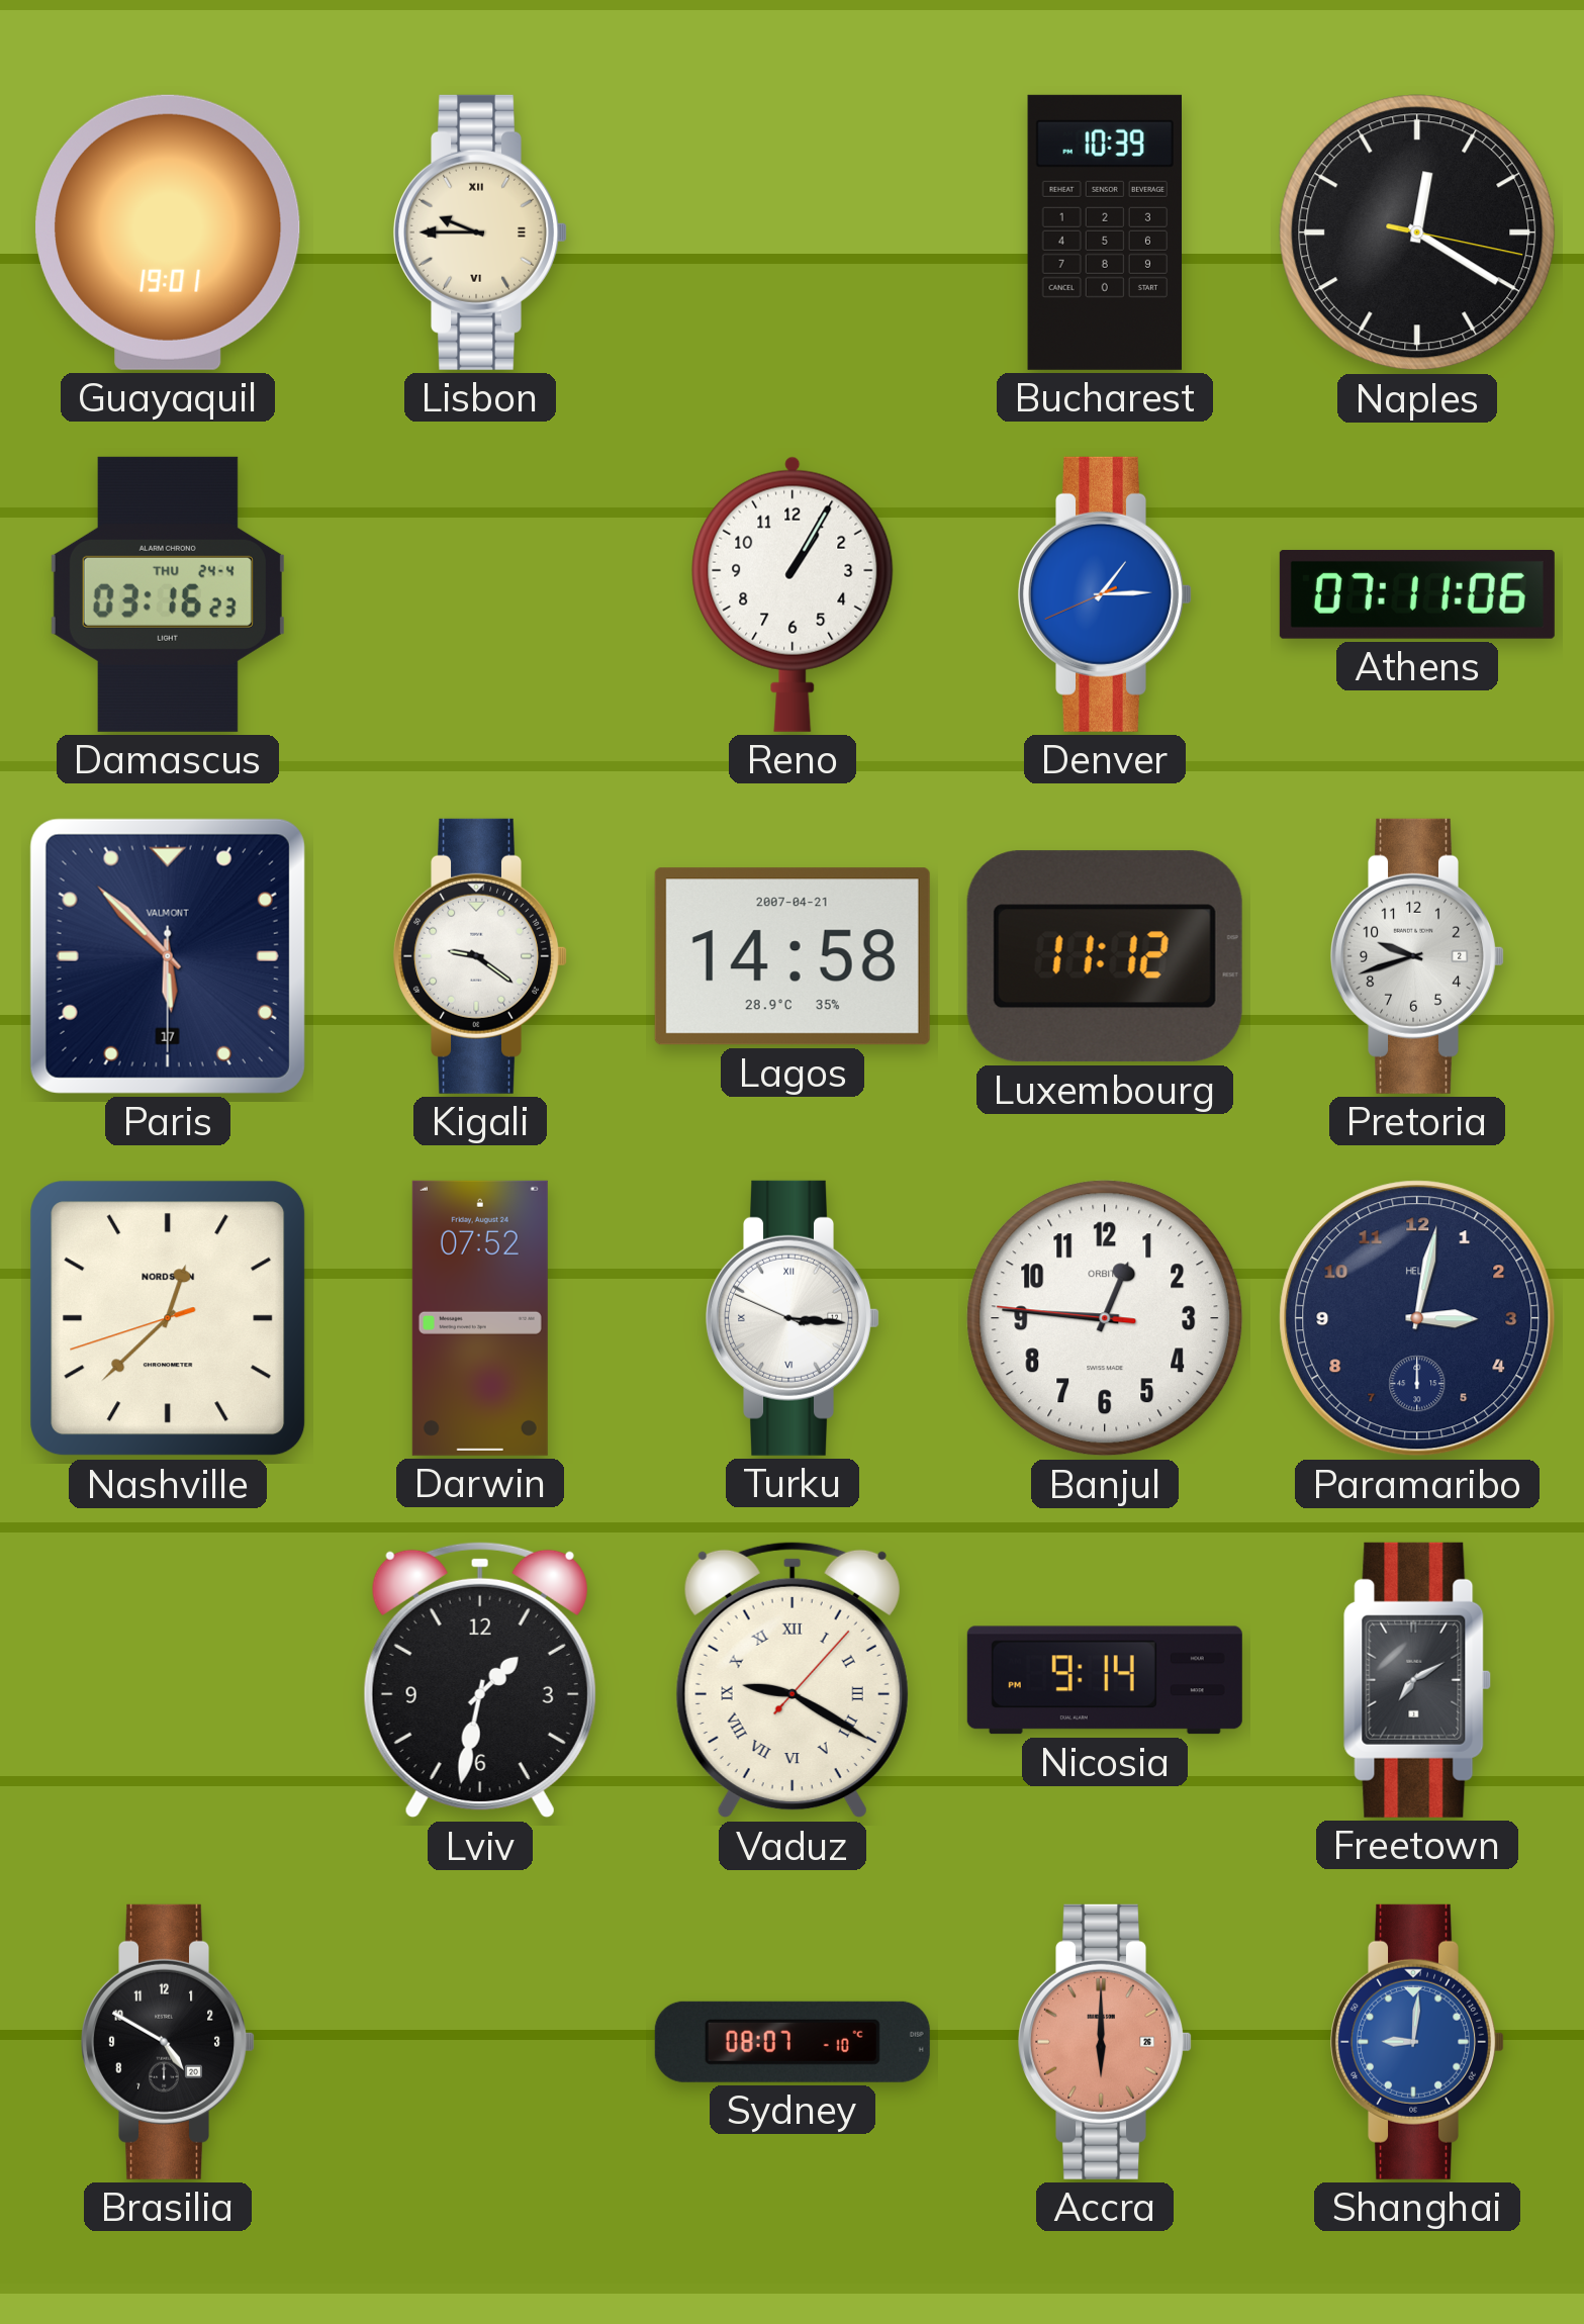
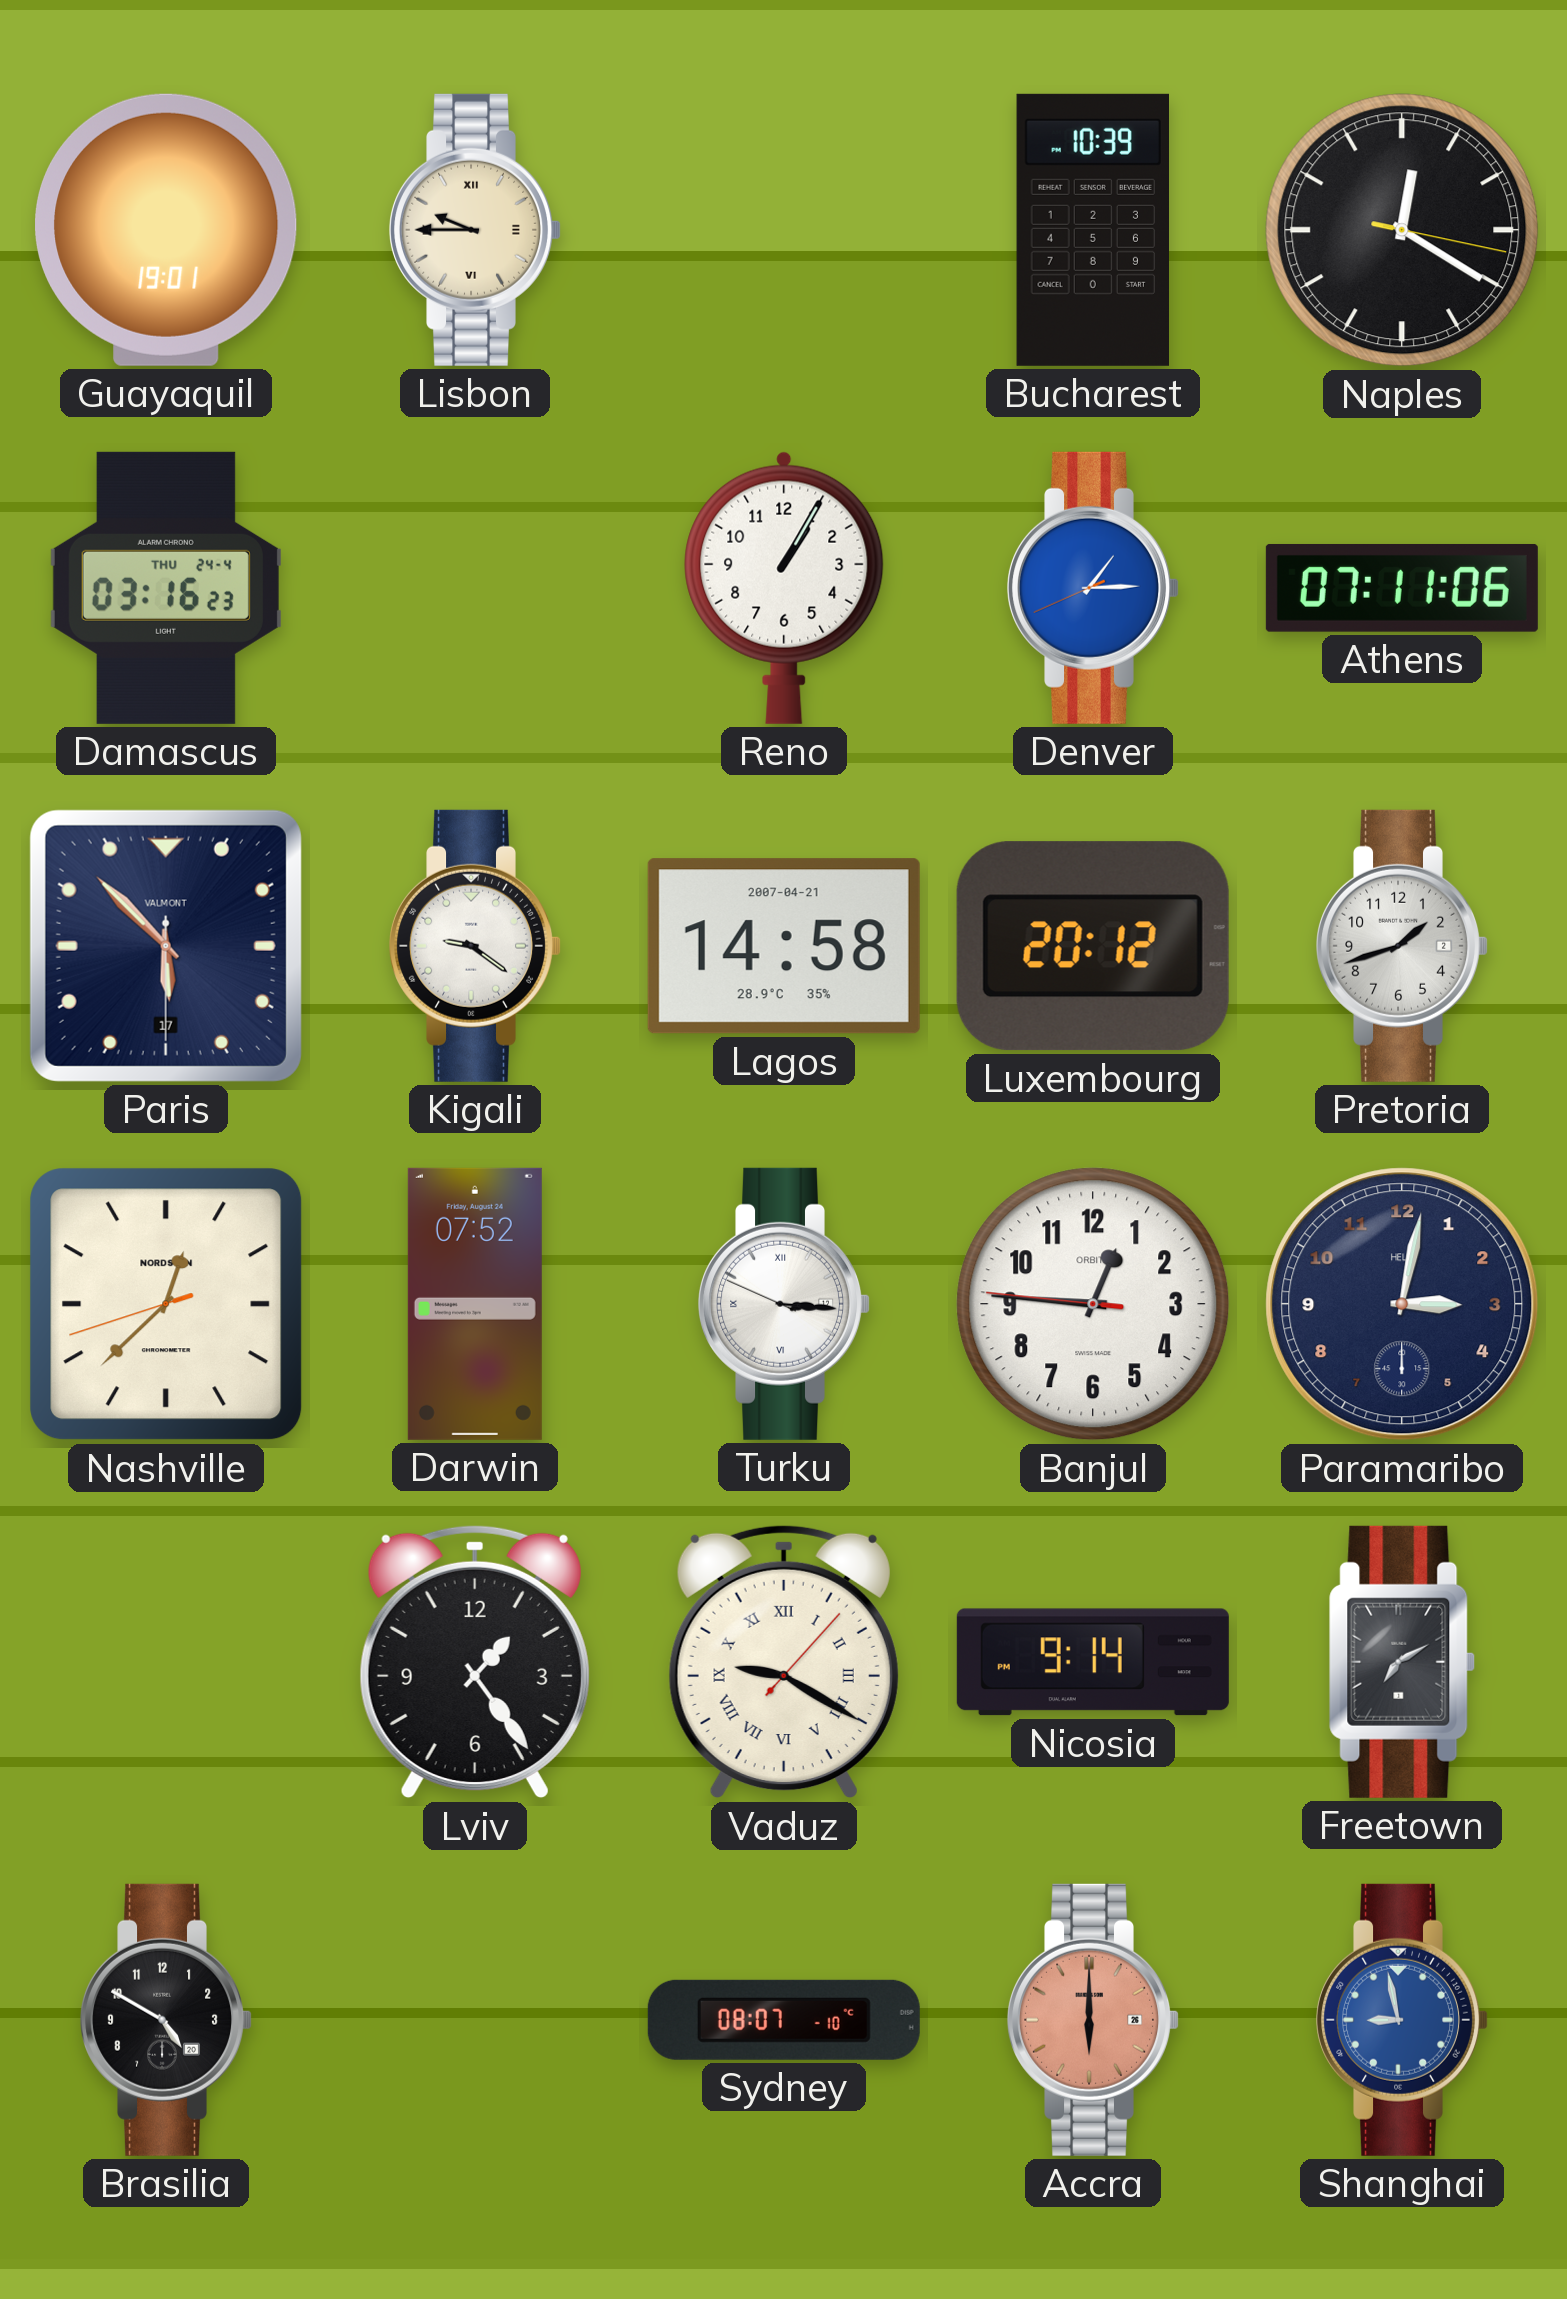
Luxembourg: 11:12 -> 20:12 (1093, 946)
Pretoria: 9:42 -> 1:42 (1402, 946)
Lviv: 1:32 -> 1:24 (475, 1662)
Shanghai: 9:01 -> 8:58 (1402, 2020)
